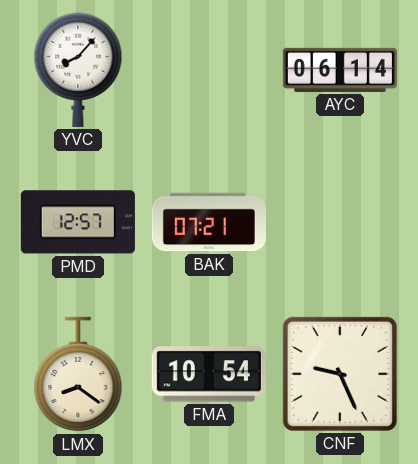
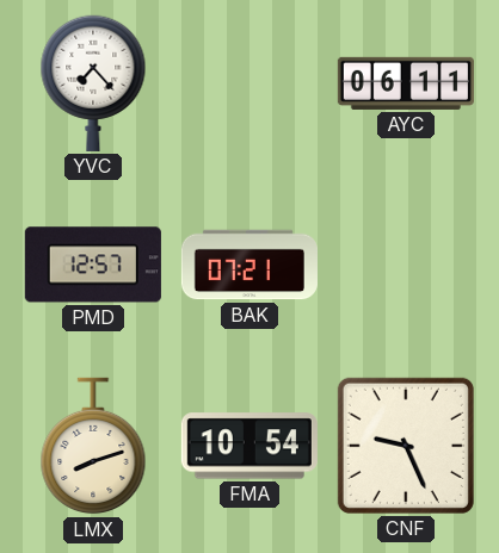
YVC: 8:07 -> 7:23 (93, 83)
AYC: 06:14 -> 06:11 (406, 83)
LMX: 8:21 -> 8:12 (93, 446)
